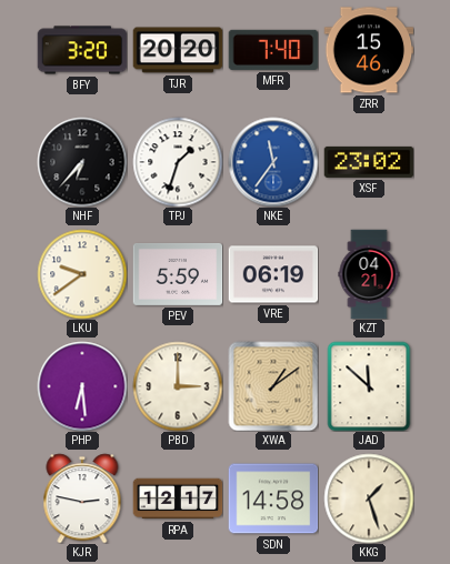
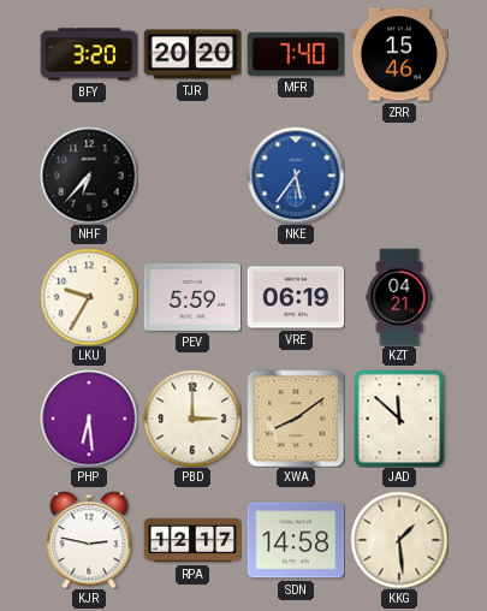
TPJ: 1:33 -> none (178, 162)
NKE: 11:36 -> 5:36 (296, 176)
XSF: 23:02 -> none (369, 162)
LKU: 9:39 -> 9:35 (89, 297)
XWA: 1:09 -> 8:09 (296, 419)
KKG: 1:27 -> 1:29 (399, 540)
